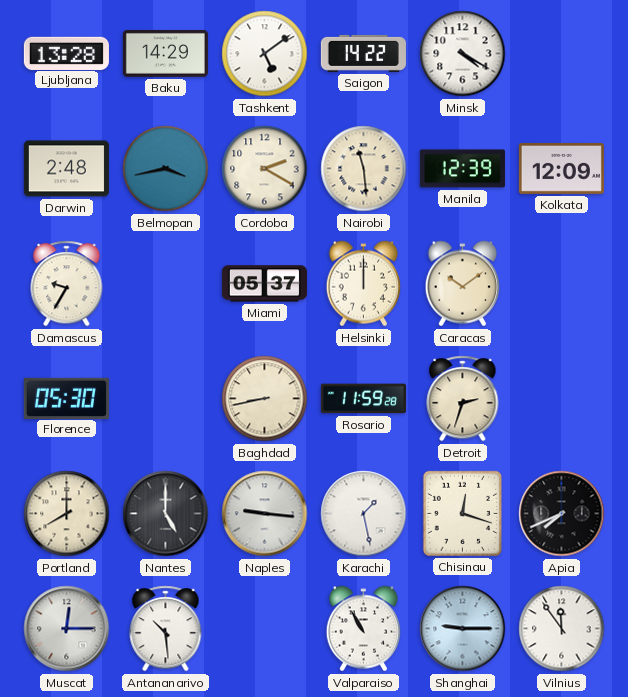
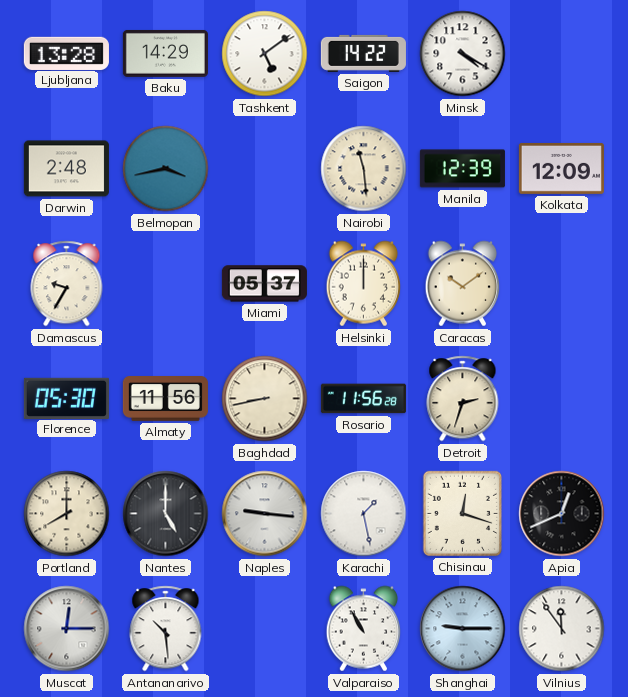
Cordoba: 2:20 -> none (265, 169)
Almaty: none -> 11:56 (165, 399)
Rosario: 11:59 -> 11:56 (363, 399)
Apia: 7:41 -> 12:41 (562, 514)
